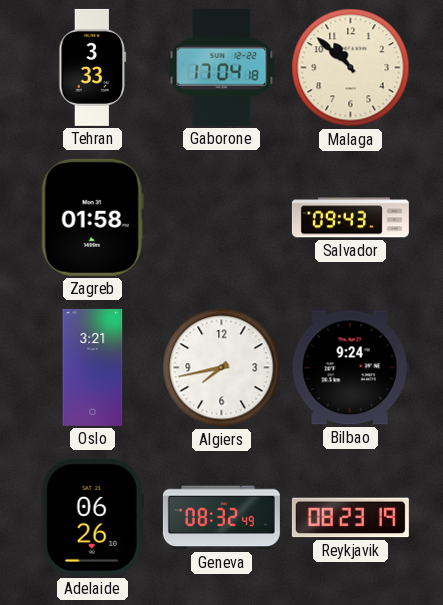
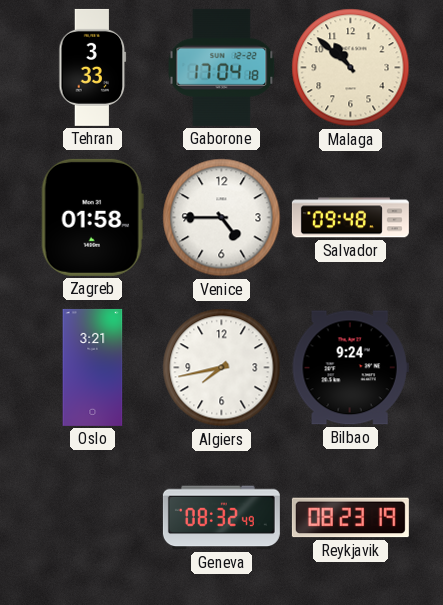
Venice: none -> 4:45 (222, 218)
Salvador: 09:43 -> 09:48 (350, 218)
Adelaide: 06:26 -> none (92, 517)
